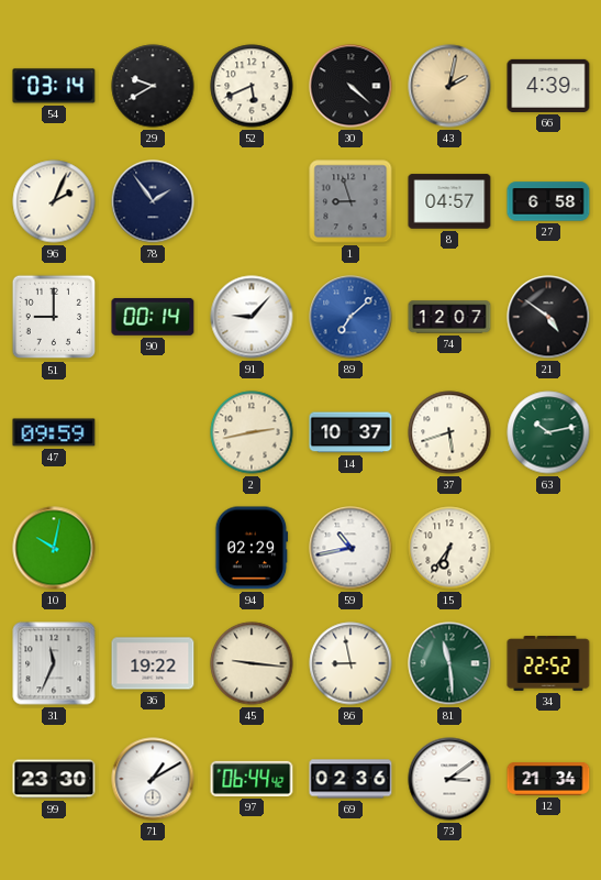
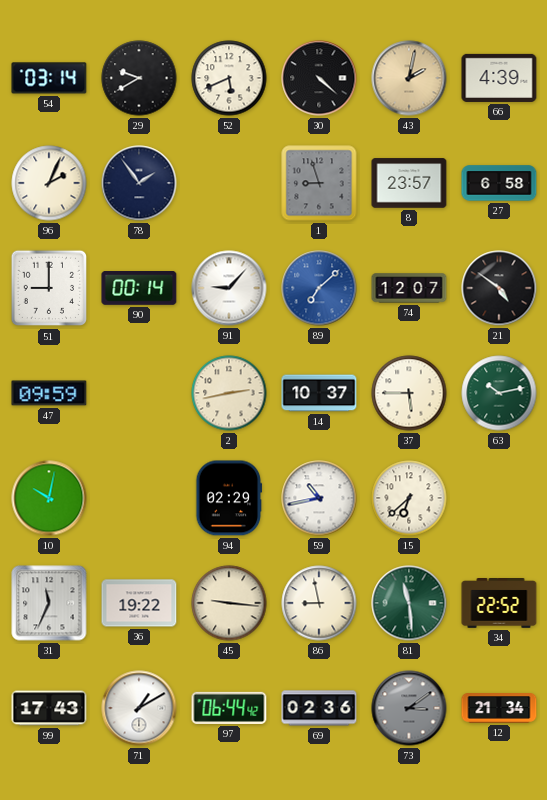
8: 04:57 -> 23:57 (409, 183)
37: 5:42 -> 5:45 (409, 393)
15: 6:36 -> 6:38 (409, 498)
99: 23:30 -> 17:43 (49, 708)
73 dial: white -> grey (409, 708)
